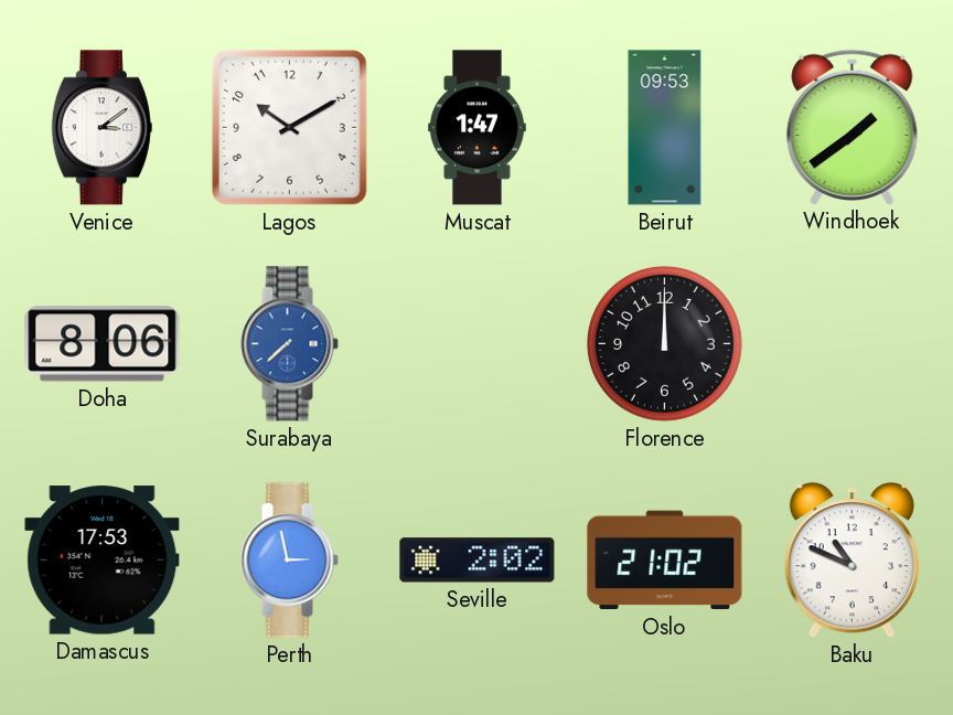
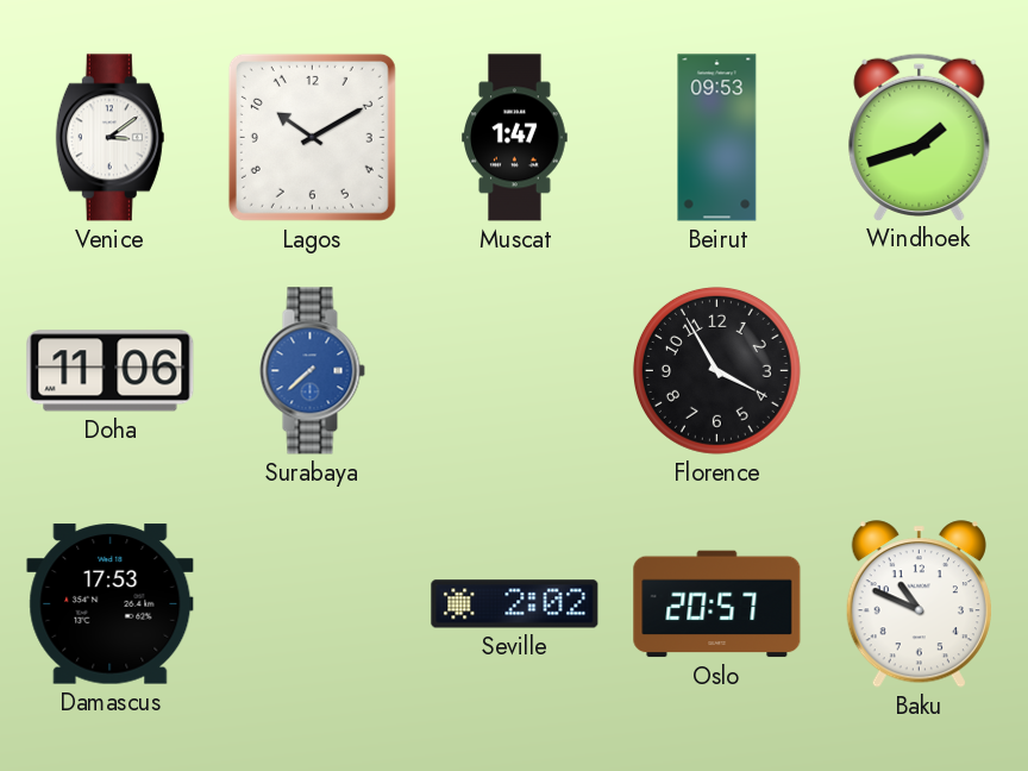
Windhoek: 1:39 -> 1:42 (920, 137)
Doha: 8:06 -> 11:06 (111, 371)
Florence: 12:00 -> 3:55 (716, 370)
Perth: 2:58 -> none (289, 561)
Oslo: 21:02 -> 20:57 (717, 604)
